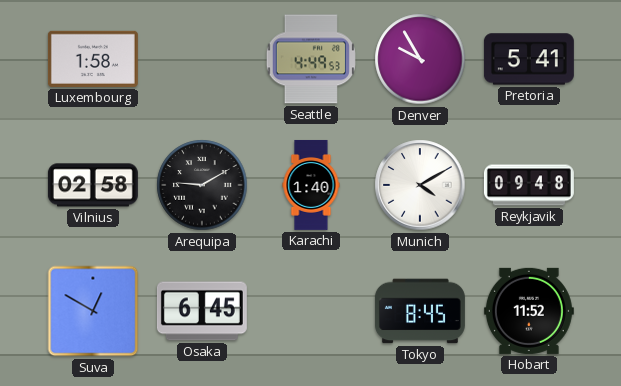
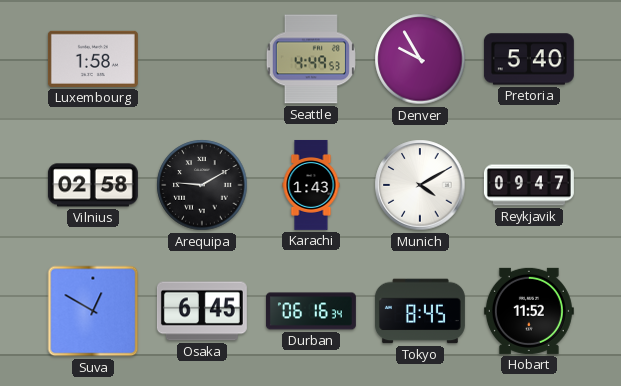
Pretoria: 5:41 -> 5:40 (529, 59)
Karachi: 1:40 -> 1:43 (311, 185)
Reykjavik: 09:48 -> 09:47 (529, 185)
Durban: none -> 06:16 (311, 311)
